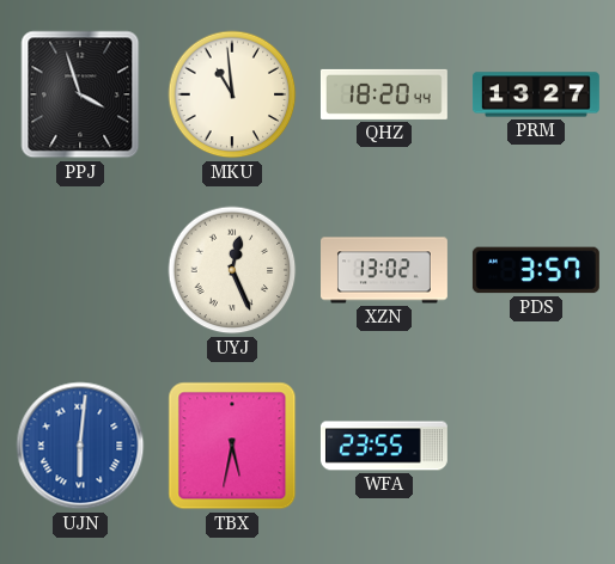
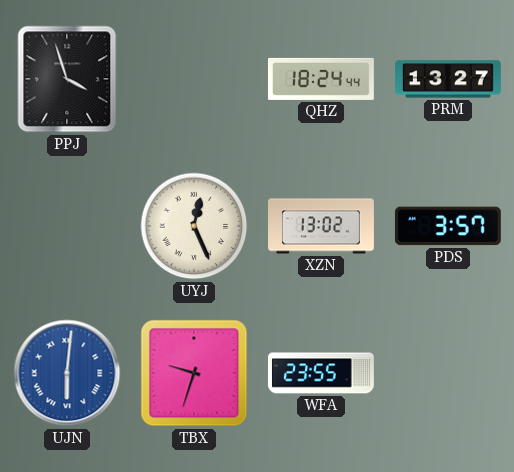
MKU: 10:59 -> none (232, 94)
QHZ: 18:20 -> 18:24 (321, 79)
TBX: 5:32 -> 9:33 (194, 373)
